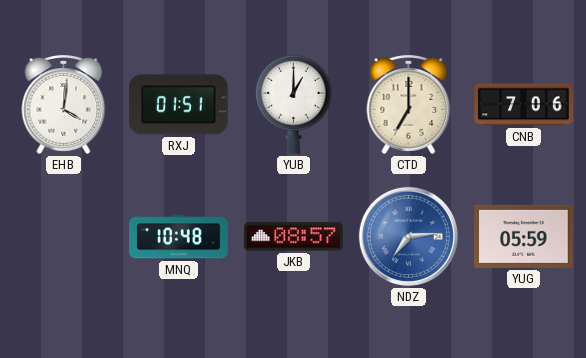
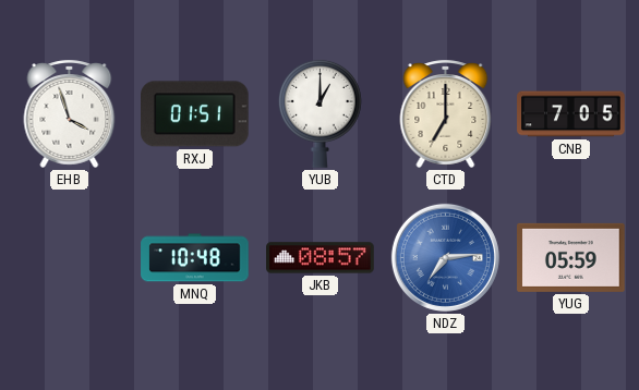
EHB: 4:01 -> 3:57 (70, 113)
CNB: 7:06 -> 7:05 (571, 114)
